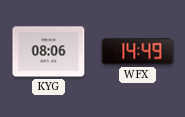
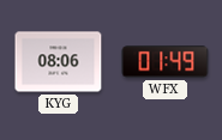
WFX: 14:49 -> 01:49 (166, 62)
